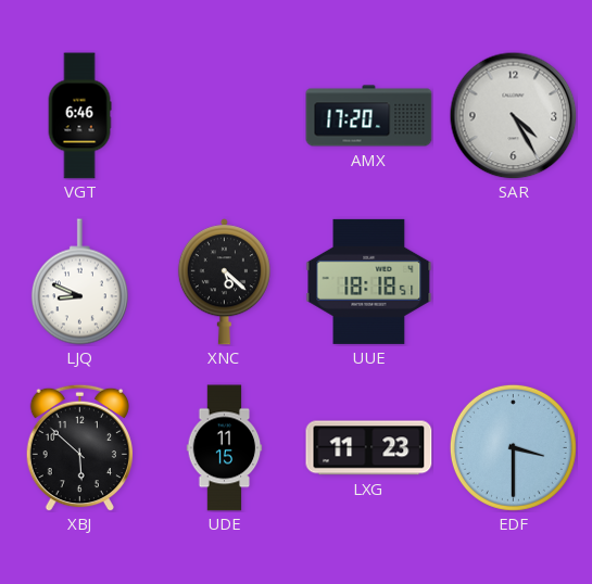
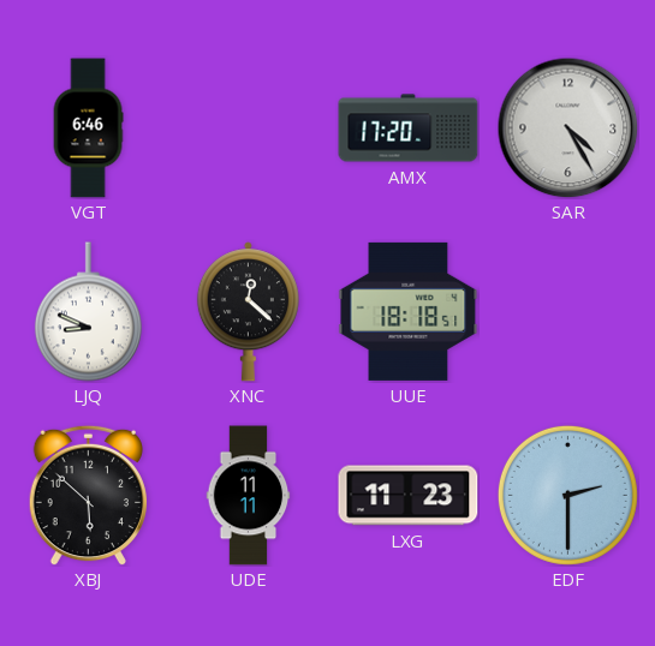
XNC: 5:22 -> 12:22 (248, 312)
UDE: 11:15 -> 11:11 (249, 496)
EDF: 3:30 -> 2:30 (567, 495)
